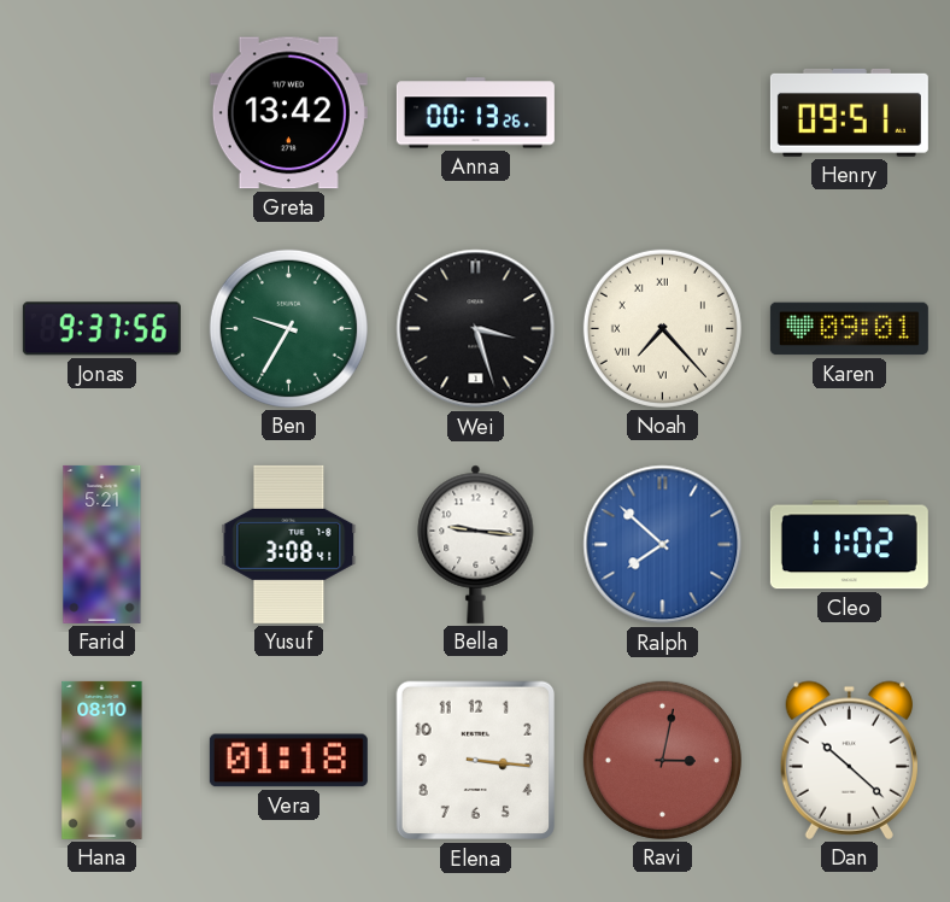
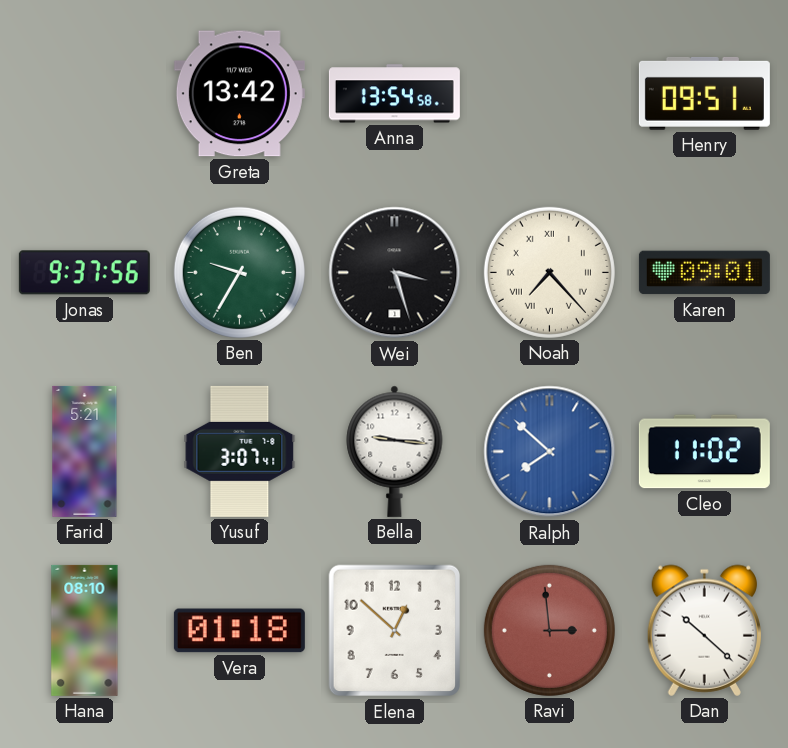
Anna: 00:13 -> 13:54 (394, 94)
Yusuf: 3:08 -> 3:07 (240, 451)
Elena: 3:16 -> 12:52 (395, 631)
Ravi: 3:02 -> 2:59 (549, 630)
